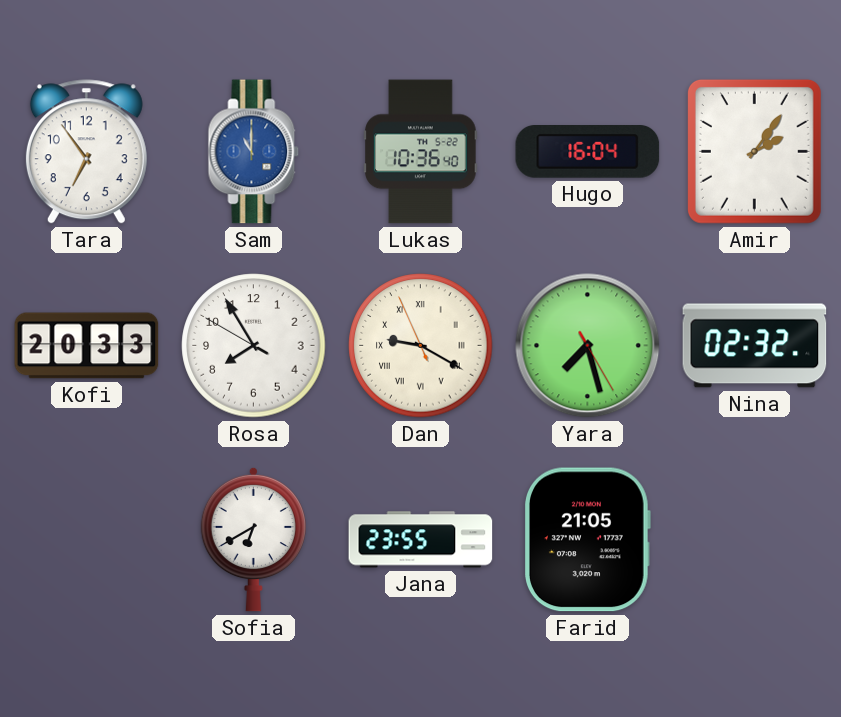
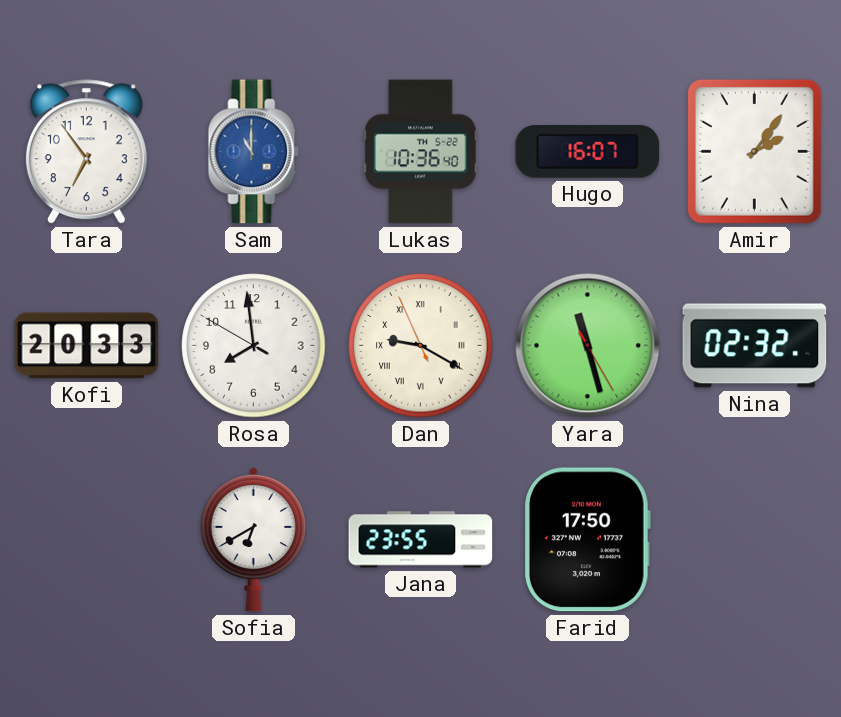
Hugo: 16:04 -> 16:07 (588, 152)
Rosa: 7:54 -> 7:58 (254, 346)
Yara: 7:27 -> 11:27 (588, 346)
Farid: 21:05 -> 17:50 (588, 540)
